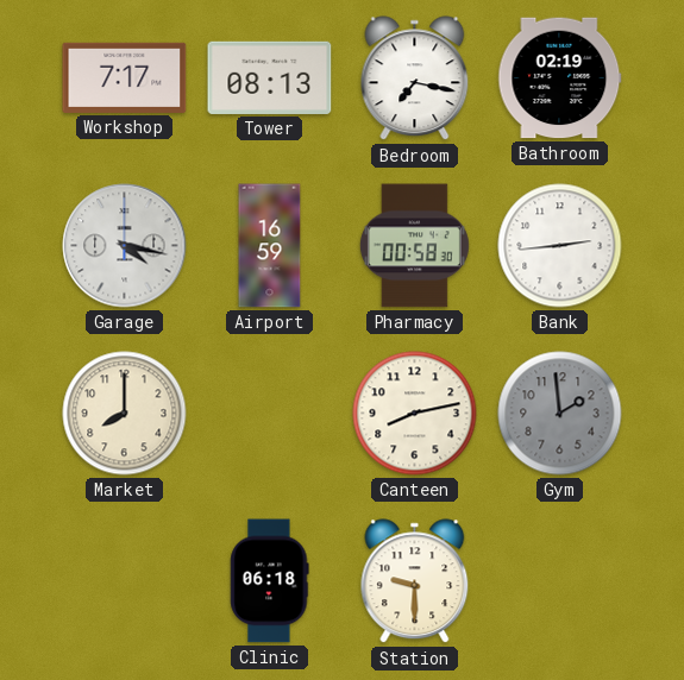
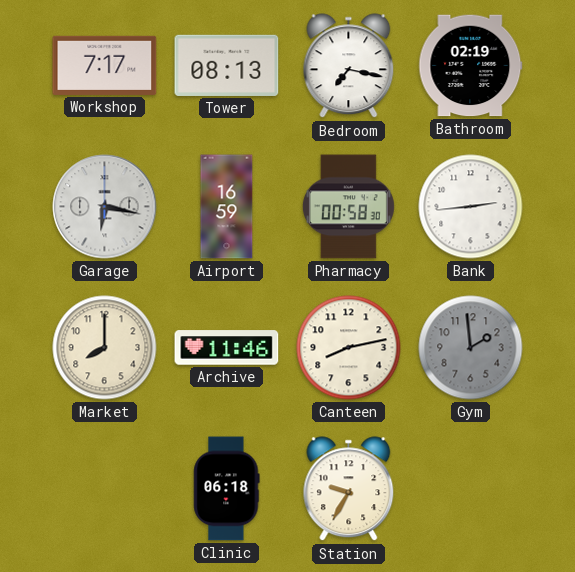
Garage: 4:17 -> 6:17 (105, 207)
Archive: none -> 11:46 (227, 348)
Station: 9:30 -> 9:35 (349, 489)
